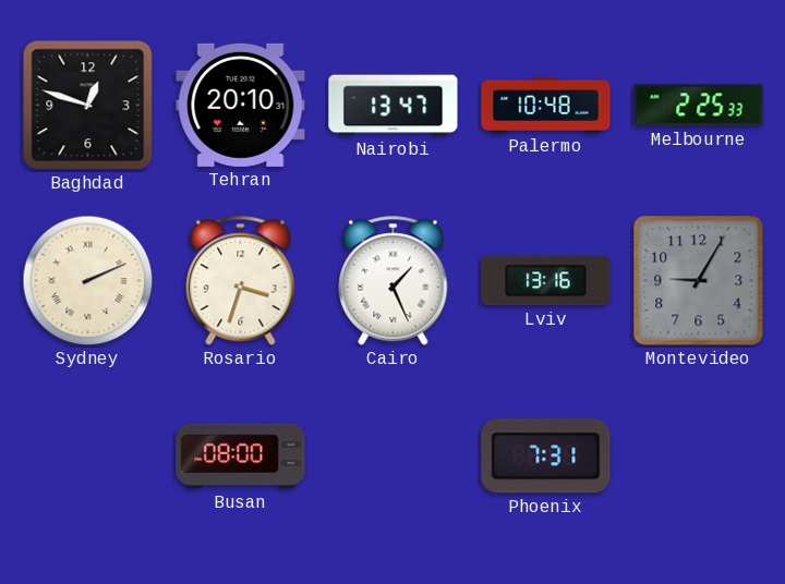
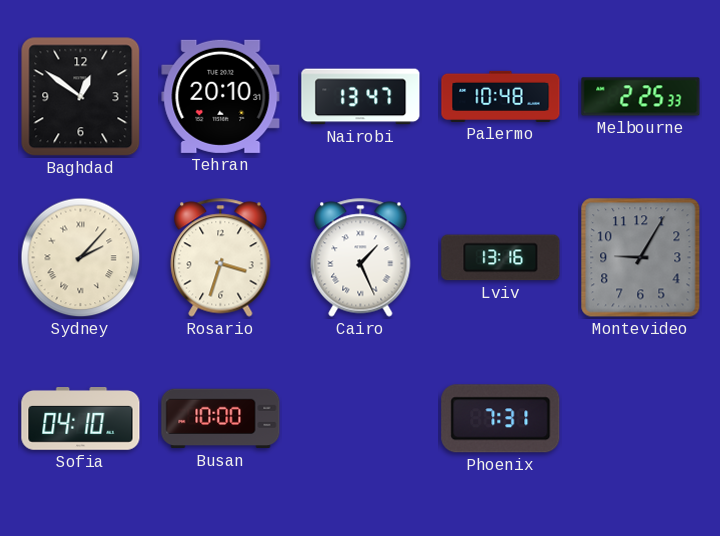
Baghdad: 12:48 -> 12:51 (81, 97)
Sydney: 2:11 -> 2:07 (81, 258)
Sofia: none -> 04:10 (81, 419)
Busan: 08:00 -> 10:00 (221, 419)
